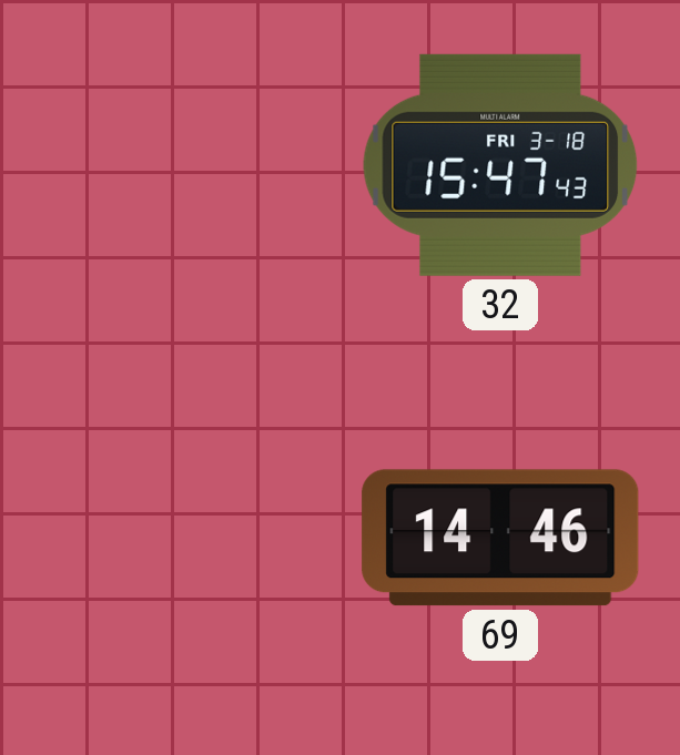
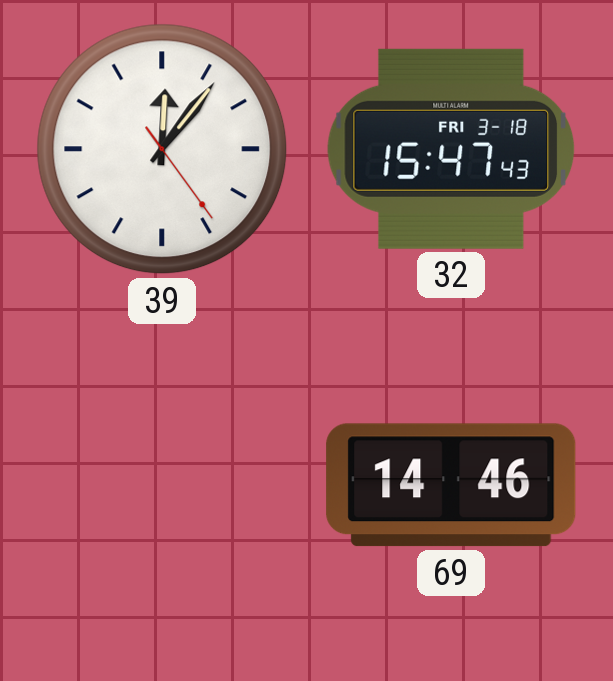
39: none -> 12:06 (162, 149)
